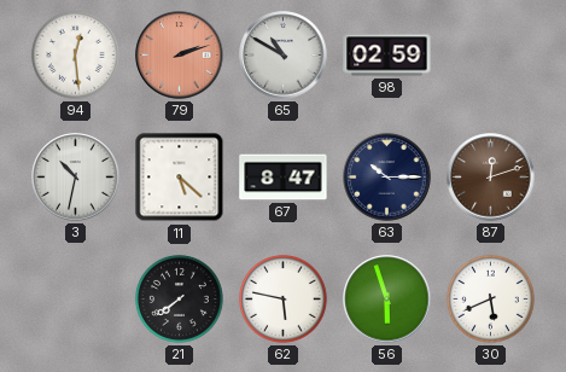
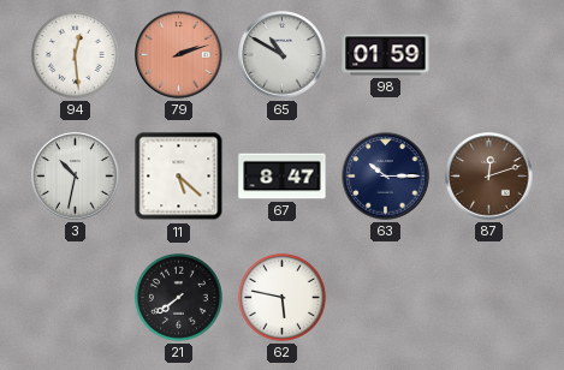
98: 02:59 -> 01:59 (386, 55)
56: 5:57 -> none (387, 300)
30: 5:41 -> none (490, 298)
